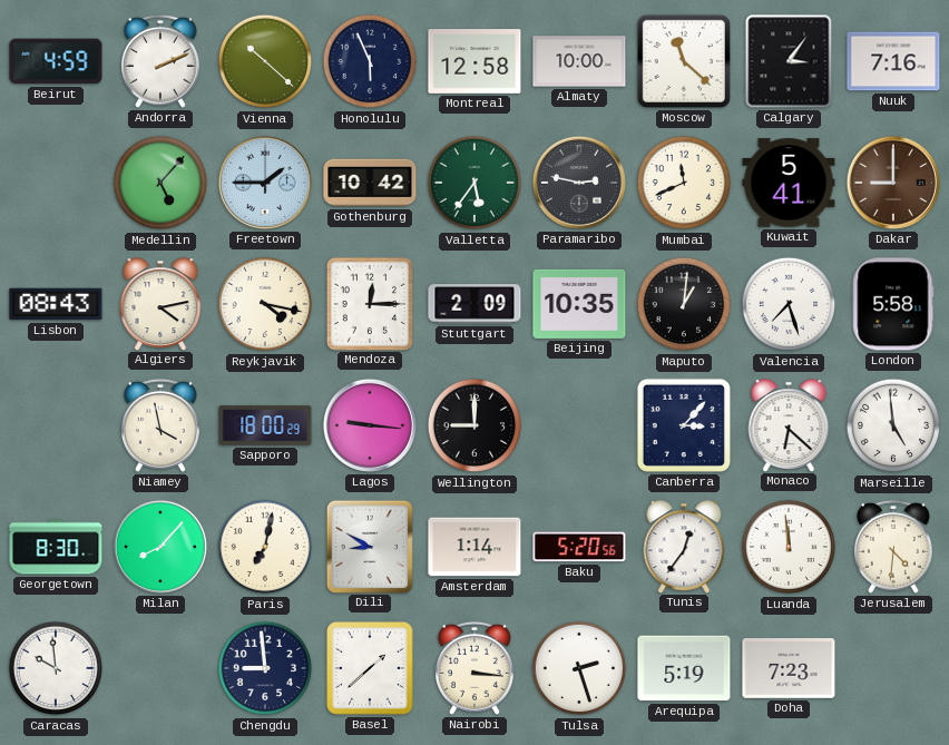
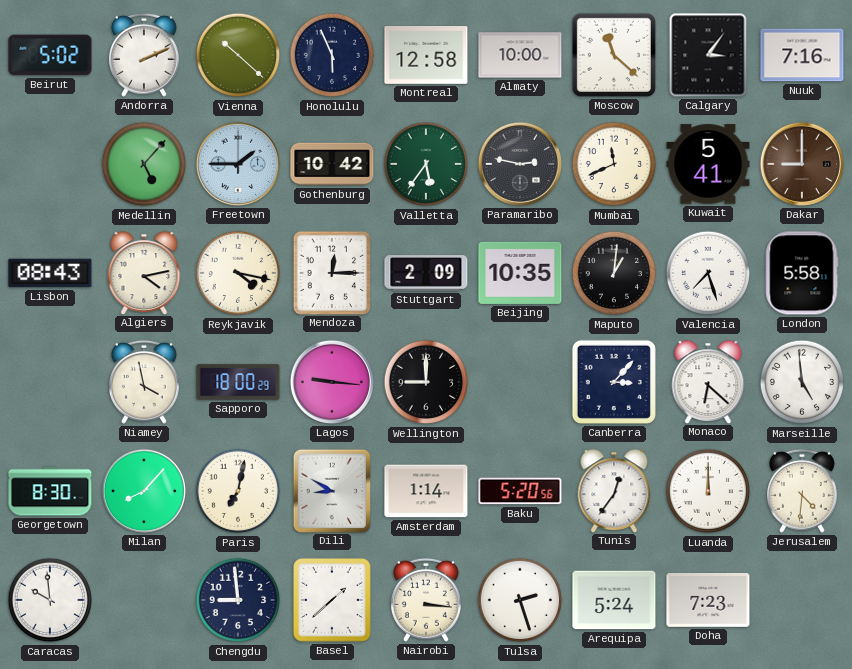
Beirut: 4:59 -> 5:02 (50, 55)
Luanda: 11:59 -> 12:00 (708, 491)
Arequipa: 5:19 -> 5:24 (614, 600)
